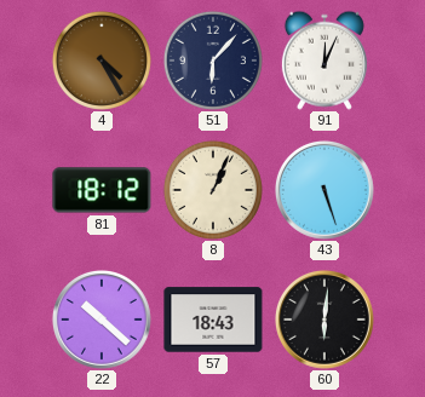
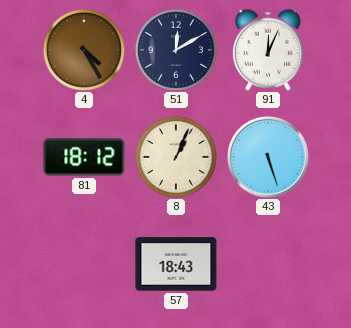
51: 6:07 -> 12:10 (176, 50)
22: 10:22 -> none (102, 320)
60: 6:01 -> none (325, 320)
